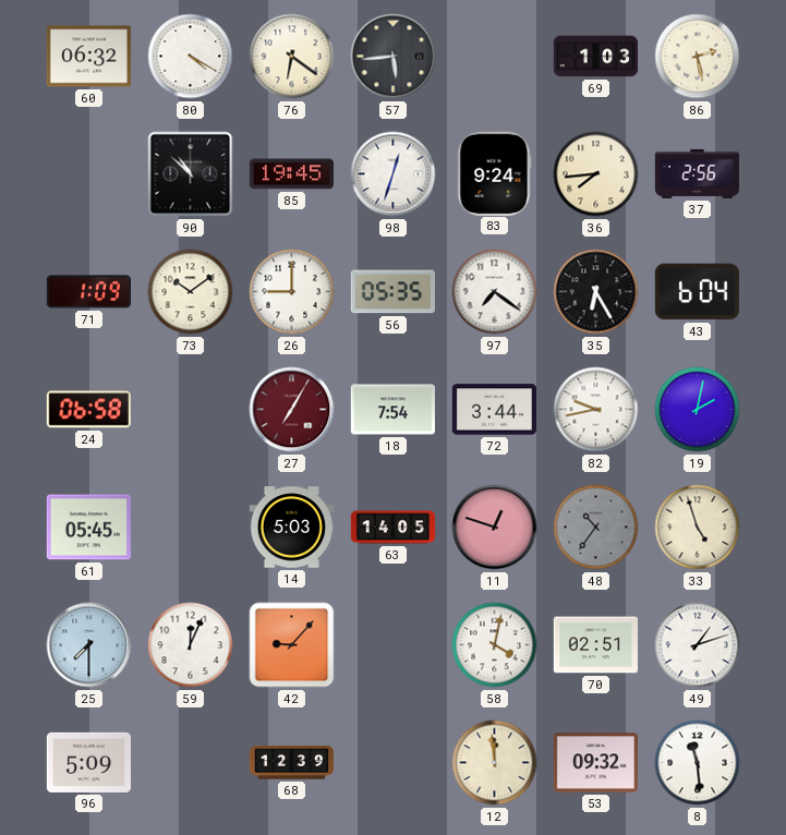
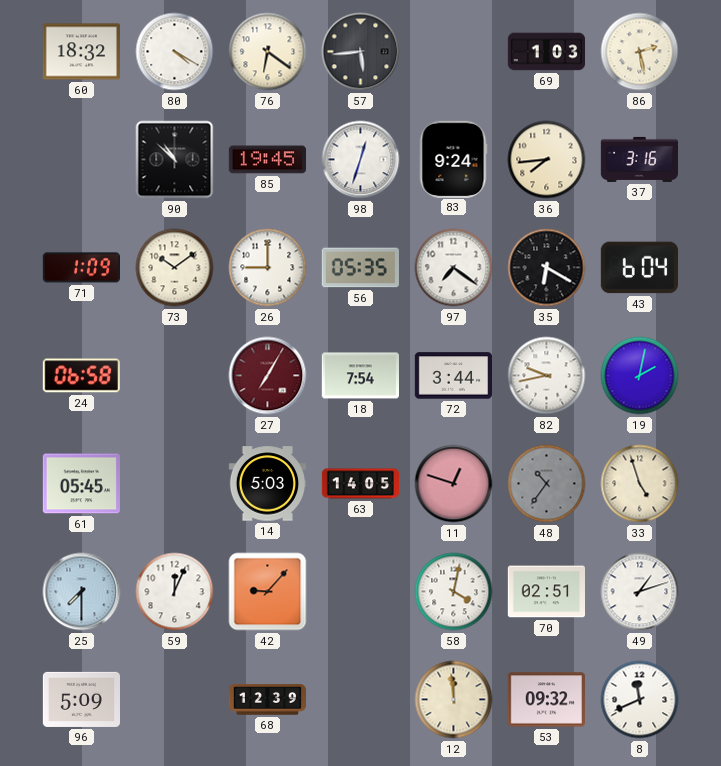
60: 06:32 -> 18:32 (81, 52)
37: 2:56 -> 3:16 (639, 159)
35: 6:25 -> 6:20 (547, 268)
8: 11:29 -> 11:41 (640, 700)
